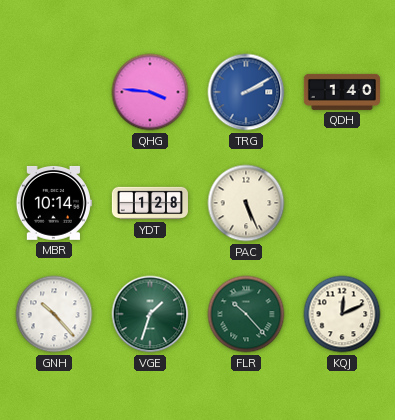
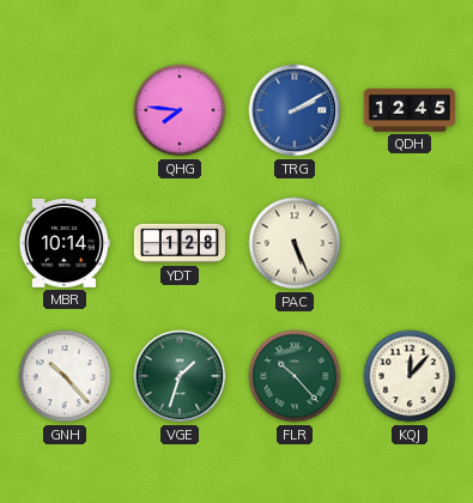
QHG: 3:46 -> 7:46 (180, 110)
QDH: 1:40 -> 12:45 (410, 110)
KQJ: 12:11 -> 12:07 (410, 376)
